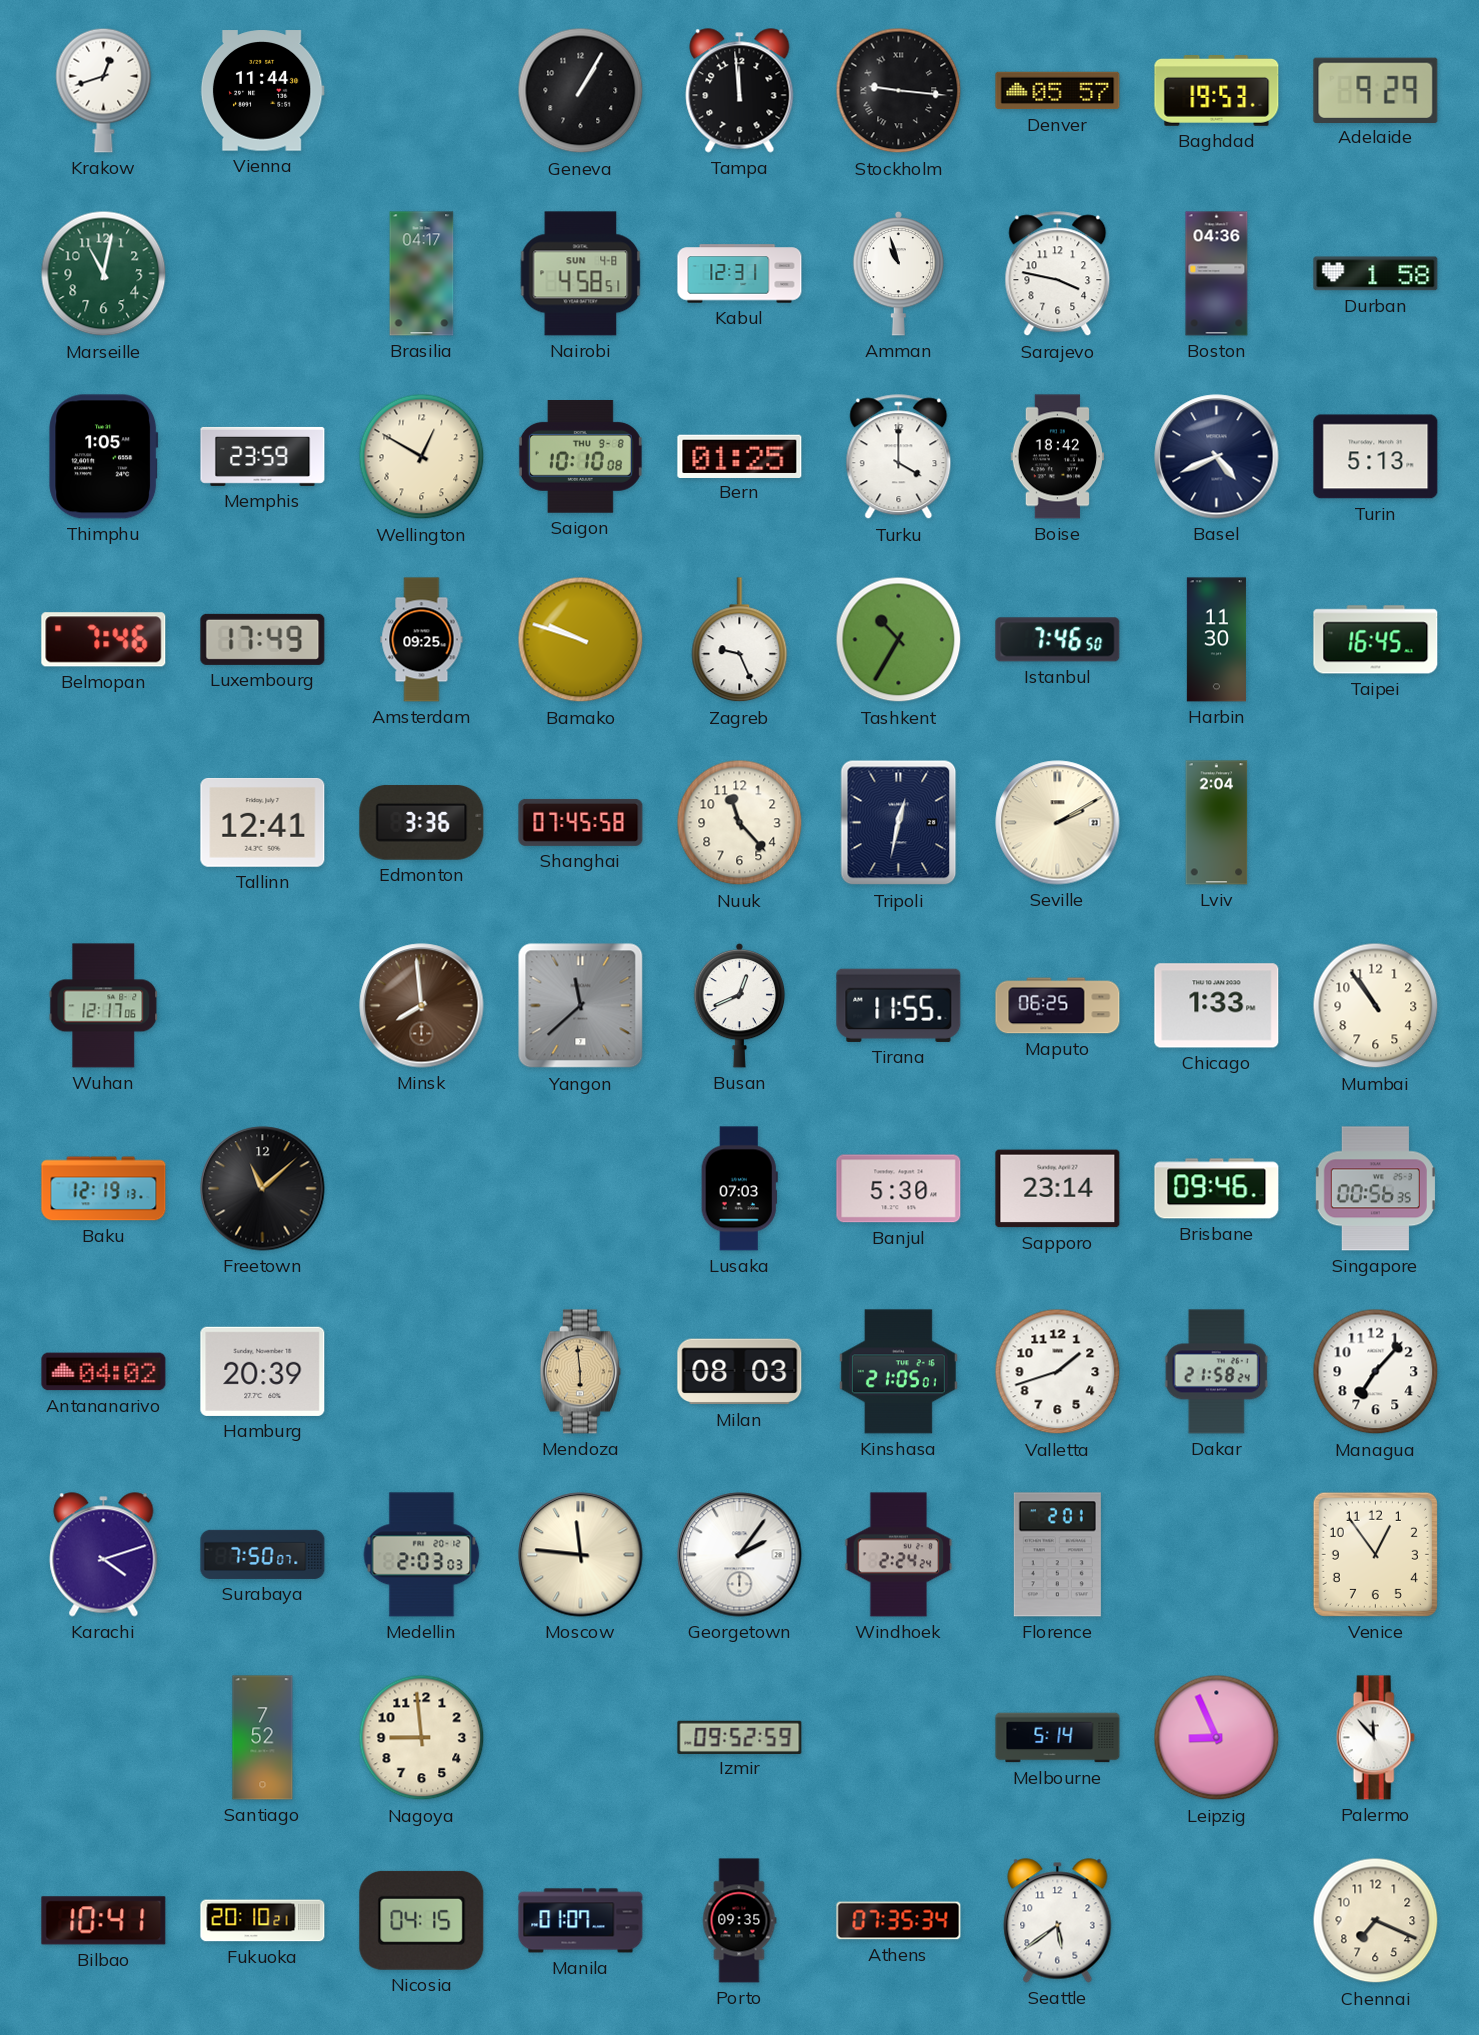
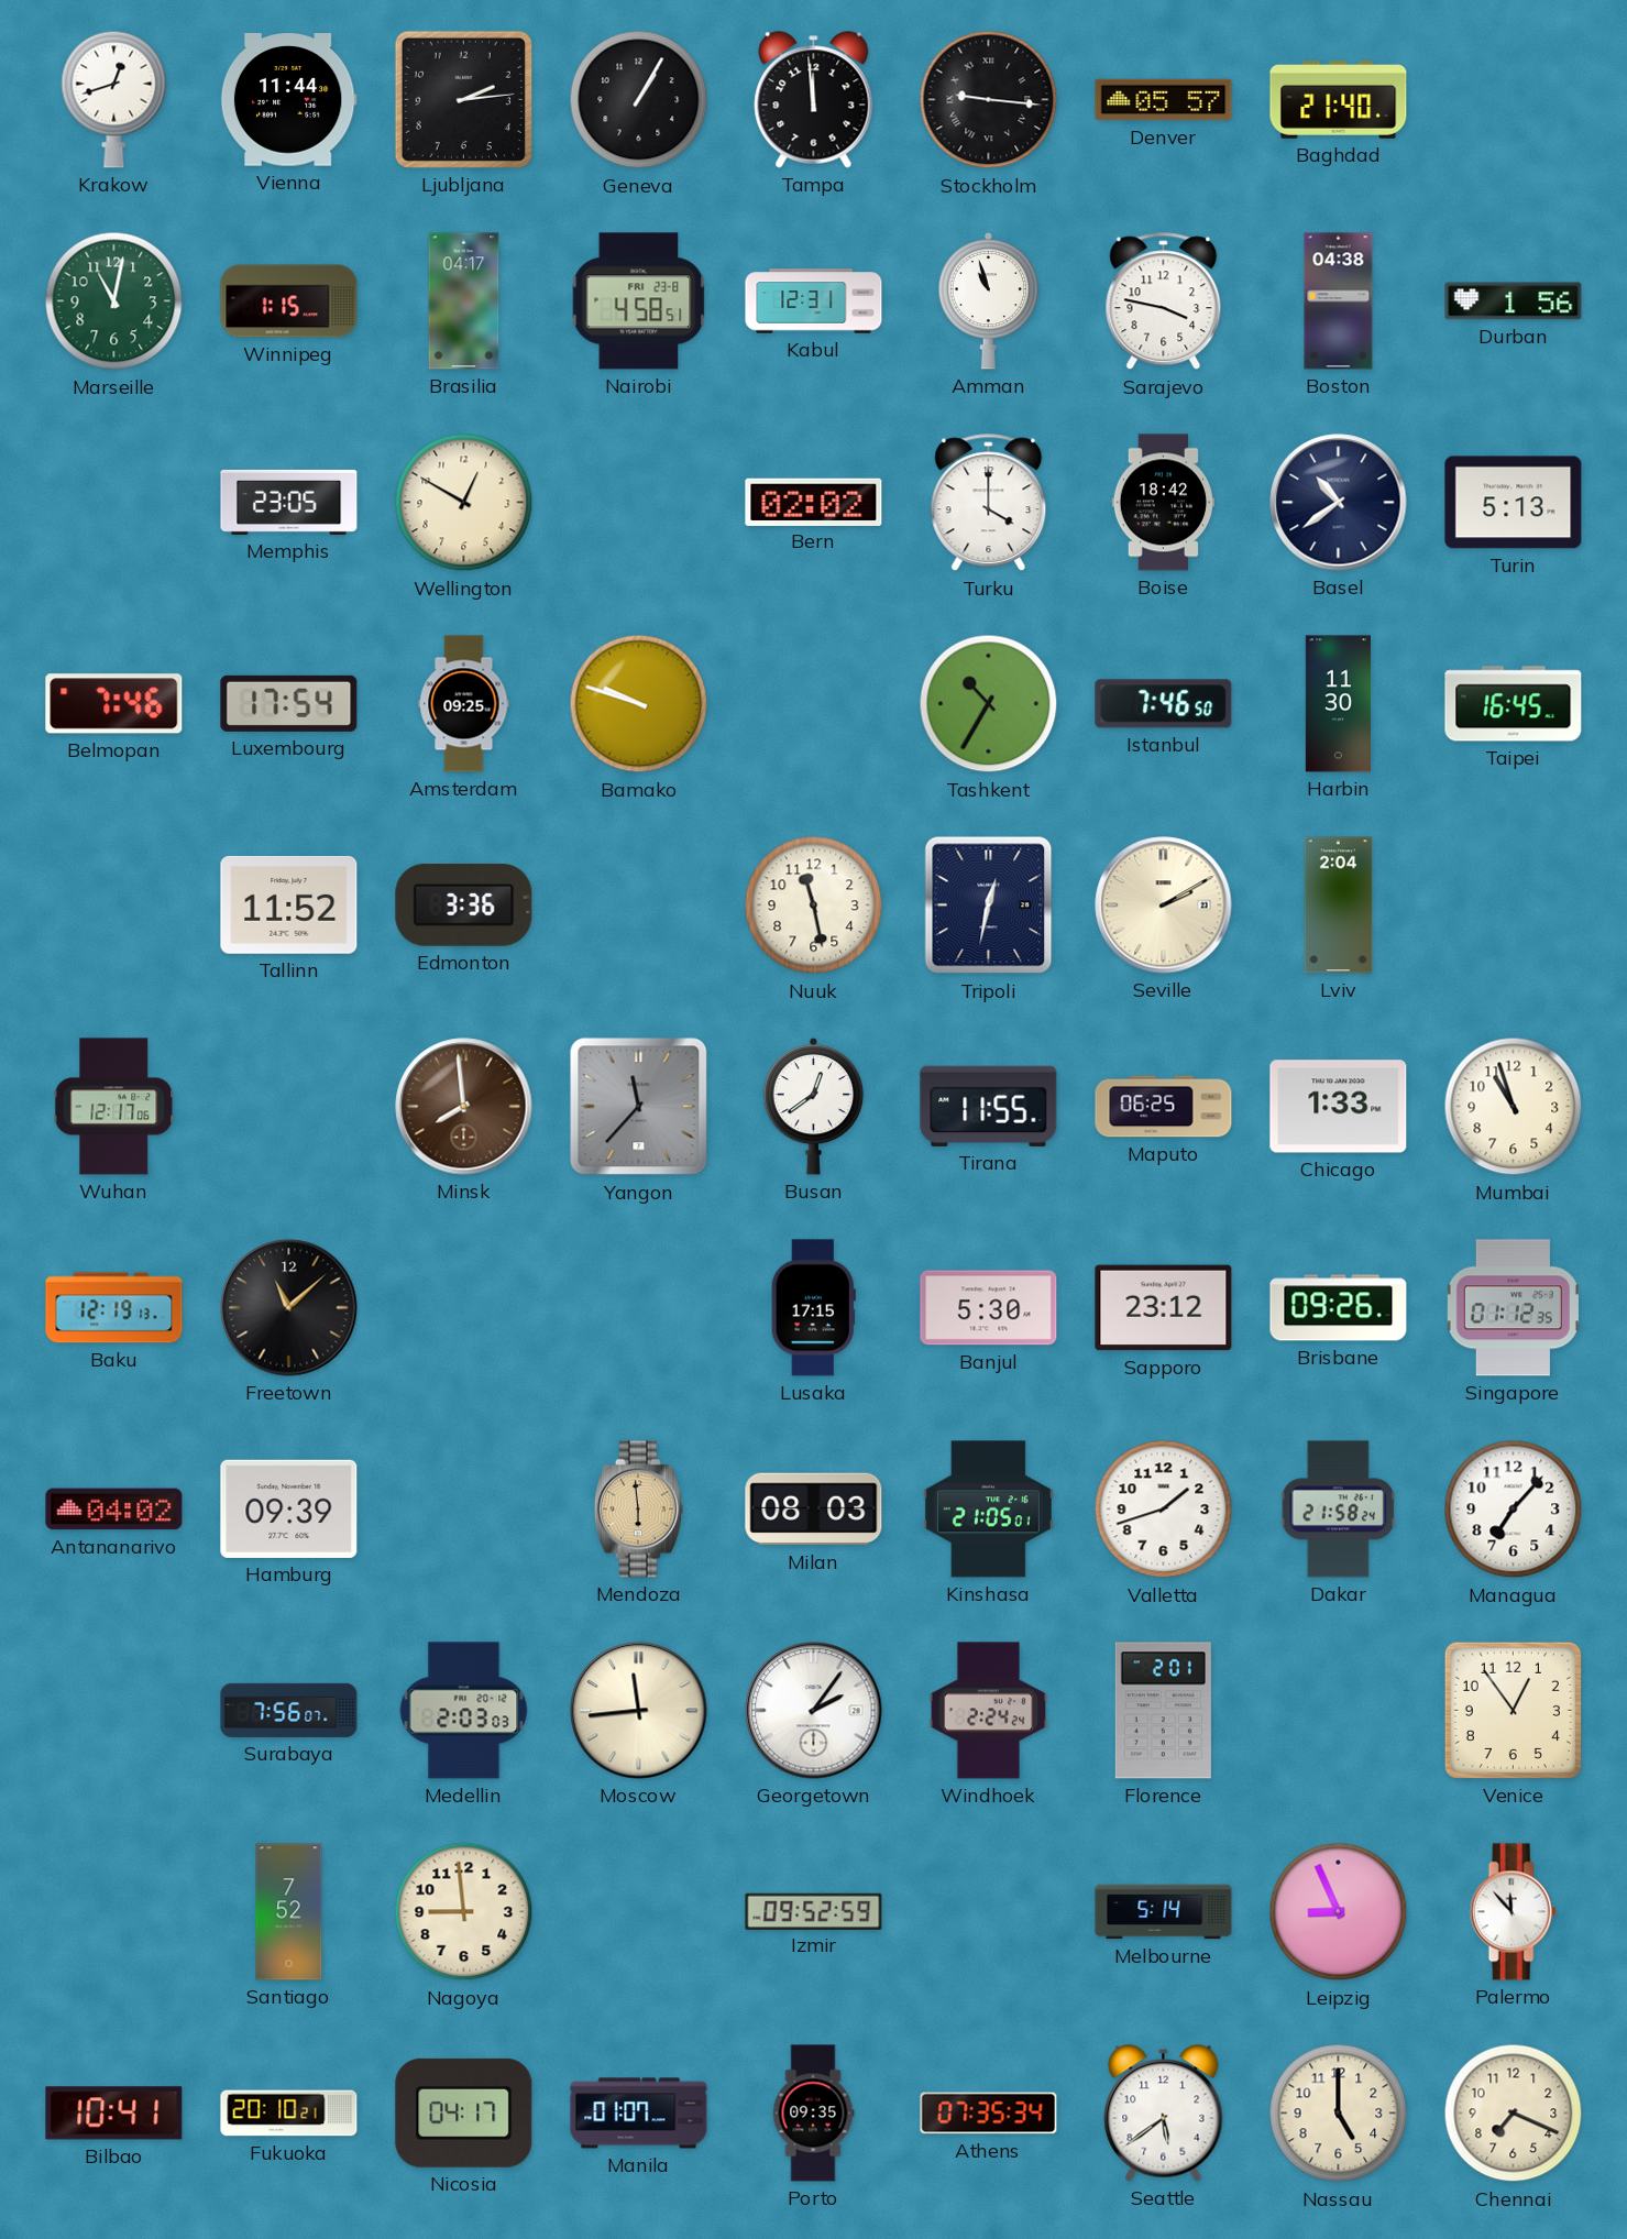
Ljubljana: none -> 2:14 (463, 99)
Baghdad: 19:53 -> 21:40 (1339, 100)
Adelaide: 9:29 -> none (1376, 90)
Winnipeg: none -> 1:15 (289, 301)
Nairobi date: SUN 4-8 -> FRI 23-8 (639, 301)
Boston: 04:36 -> 04:38 (1339, 301)
Durban: 1:58 -> 1:56 (1514, 301)
Thimphu: 1:05 -> none (104, 457)
Memphis: 23:59 -> 23:05 (289, 502)
Saigon: 10:10 -> none (580, 457)
Bern: 01:25 -> 02:02 (814, 502)
Basel: 4:41 -> 10:39 (1339, 503)
Luxembourg: 17:49 -> 17:54 (289, 703)
Zagreb: 9:26 -> none (740, 640)
Tallinn: 12:41 -> 11:52 (289, 904)
Shanghai: 07:45 -> none (581, 822)
Nuuk: 11:23 -> 11:28 (814, 906)
Yangon: 11:38 -> 11:37 (639, 1107)
Busan: 12:41 -> 12:39 (814, 1106)
Mumbai: 10:54 -> 10:57 (1514, 1107)
Lusaka: 07:03 -> 17:15 (813, 1308)
Sapporo: 23:14 -> 23:12 (1164, 1308)
Brisbane: 09:46 -> 09:26 (1339, 1308)
Singapore: 00:56 -> 01:12 (1513, 1308)
Hamburg: 20:39 -> 09:39 (289, 1508)
Karachi: 4:12 -> none (104, 1555)
Surabaya: 7:50 -> 7:56 (289, 1710)
Moscow: 11:46 -> 11:44 (639, 1711)
Nicosia: 04:15 -> 04:17 (464, 2112)
Nassau: none -> 5:00 (1339, 2114)
